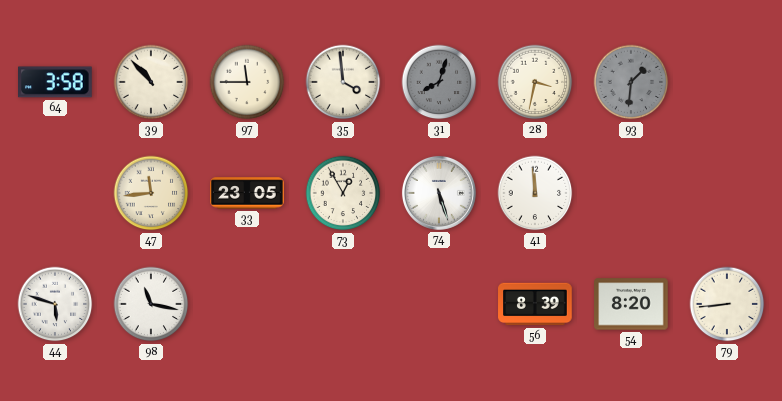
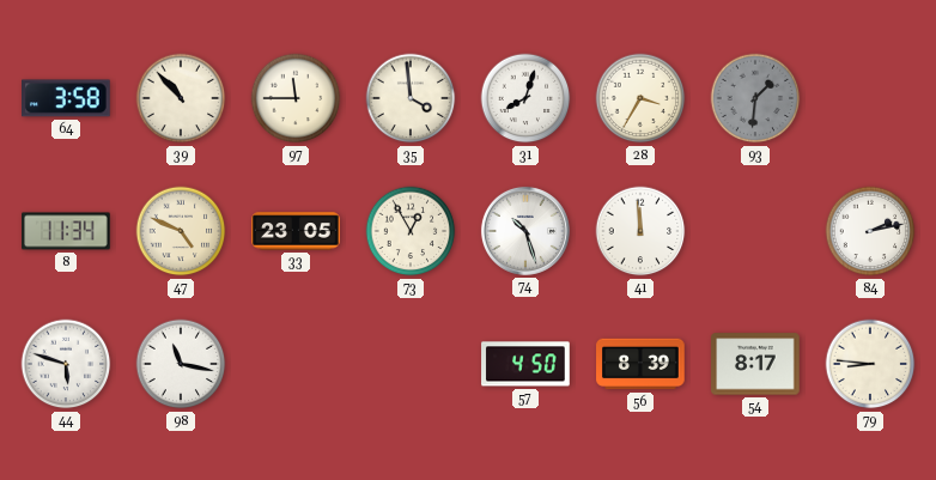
31 dial: grey -> white (525, 98)
28: 3:32 -> 3:35 (640, 98)
8: none -> 11:34 (66, 231)
47: 11:44 -> 4:49 (181, 231)
74: 5:27 -> 10:27 (525, 231)
84: none -> 2:13 (870, 231)
57: none -> 4:50 (525, 364)
54: 8:20 -> 8:17 (755, 364)
79: 8:44 -> 8:46 (870, 364)
